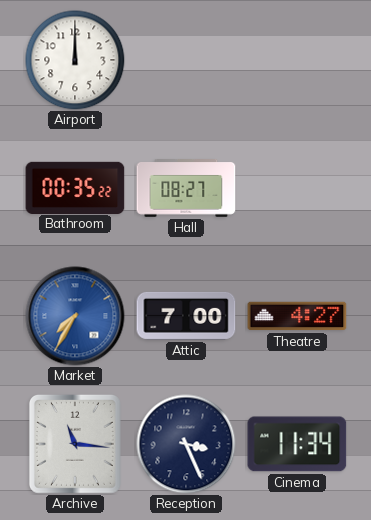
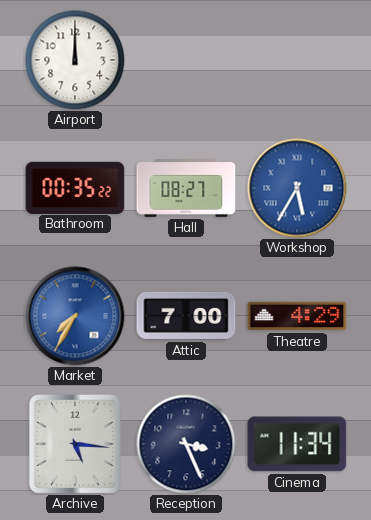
Workshop: none -> 5:35 (297, 188)
Theatre: 4:27 -> 4:29 (297, 316)
Archive: 11:16 -> 5:16 (75, 444)
